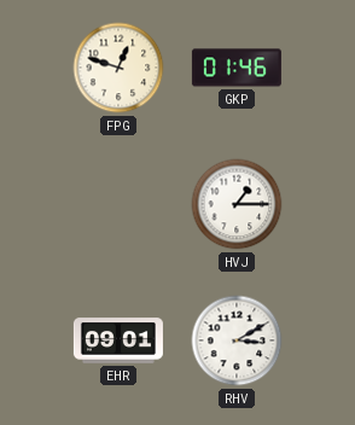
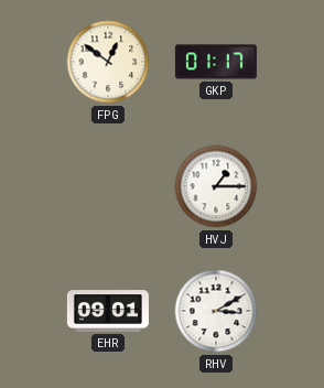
FPG: 12:48 -> 12:51 (108, 62)
GKP: 01:46 -> 01:17 (216, 62)
